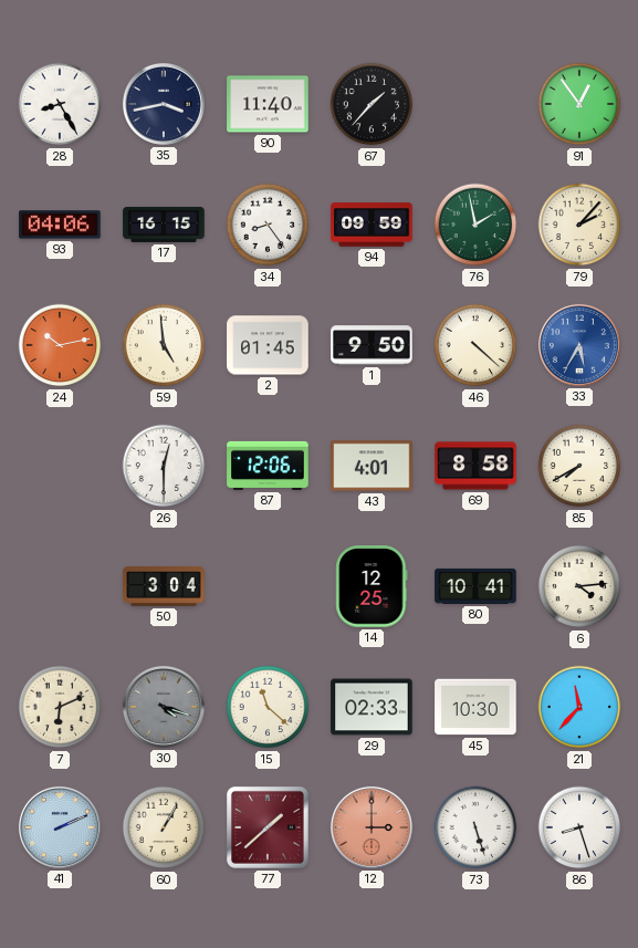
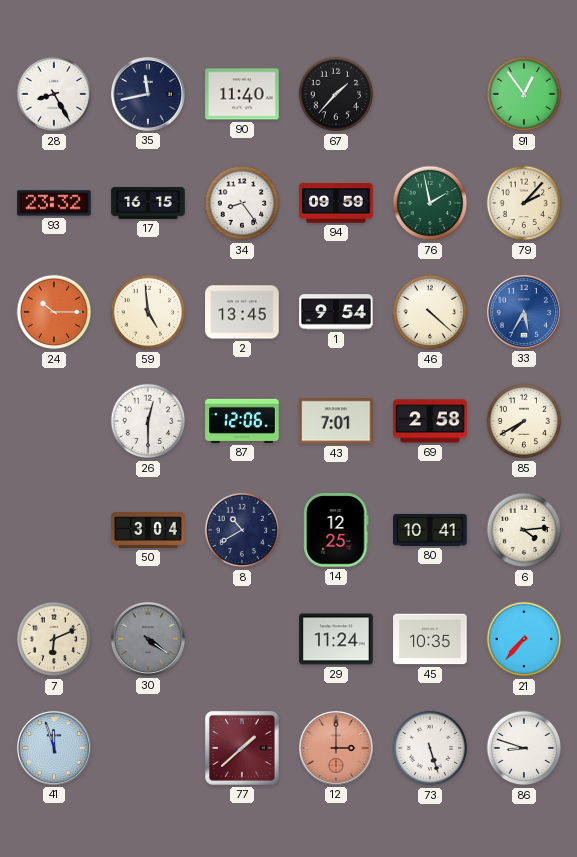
35: 3:43 -> 11:43 (148, 94)
93: 04:06 -> 23:32 (54, 203)
24: 10:13 -> 10:15 (54, 312)
2: 01:45 -> 13:45 (242, 312)
1: 9:50 -> 9:54 (336, 312)
43: 4:01 -> 7:01 (336, 421)
69: 8:58 -> 2:58 (430, 421)
8: none -> 10:40 (242, 530)
30: 4:18 -> 4:21 (148, 639)
15: 11:22 -> none (268, 707)
29: 02:33 -> 11:24 (336, 639)
45: 10:30 -> 10:35 (430, 639)
21: 11:37 -> 7:37 (524, 639)
41: 2:11 -> 11:57 (54, 748)
60: 1:05 -> none (164, 827)
86: 8:27 -> 8:48 (524, 748)
